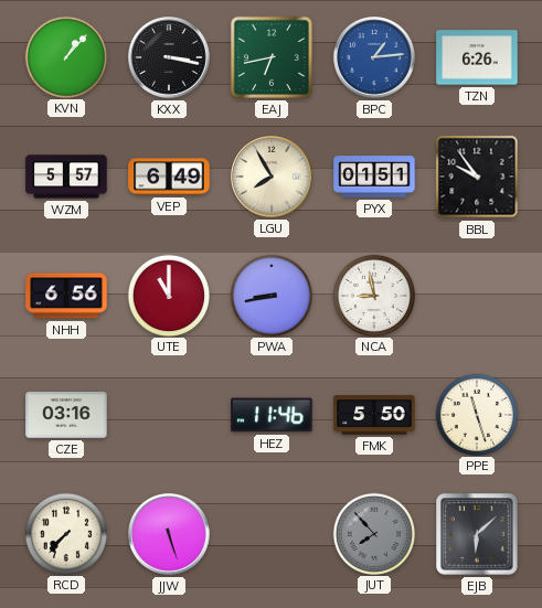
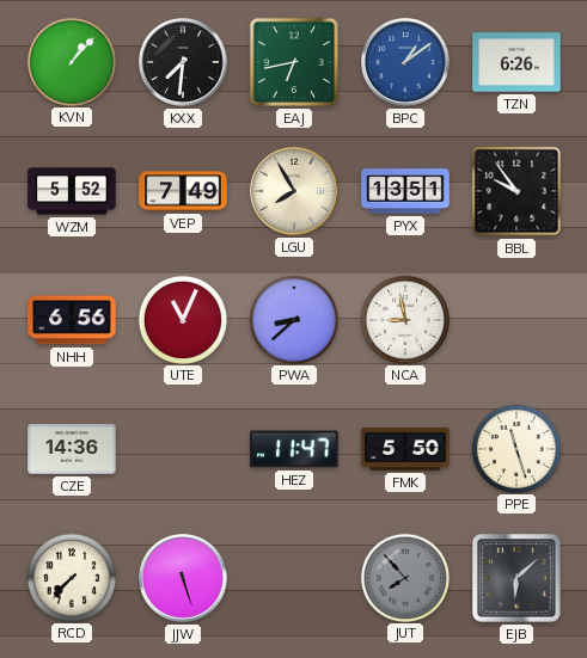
KXX: 3:17 -> 7:31 (184, 63)
BPC: 1:14 -> 1:09 (406, 63)
WZM: 5:57 -> 5:52 (72, 191)
VEP: 6:49 -> 7:49 (183, 191)
PYX: 01:51 -> 13:51 (405, 191)
UTE: 11:00 -> 11:04 (182, 319)
PWA: 8:43 -> 8:38 (293, 319)
CZE: 03:16 -> 14:36 (72, 449)
HEZ: 11:46 -> 11:47 (294, 449)
